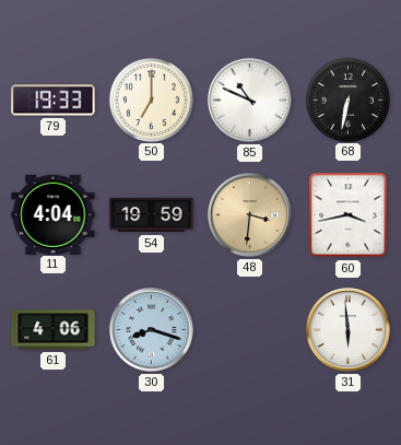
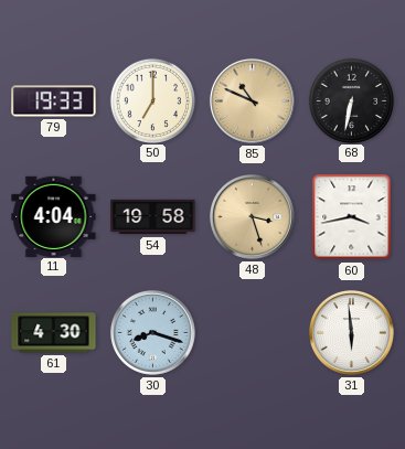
85 dial: white -> champagne (252, 100)
54: 19:59 -> 19:58 (153, 217)
48: 3:31 -> 3:27 (252, 216)
61: 4:06 -> 4:30 (54, 333)
